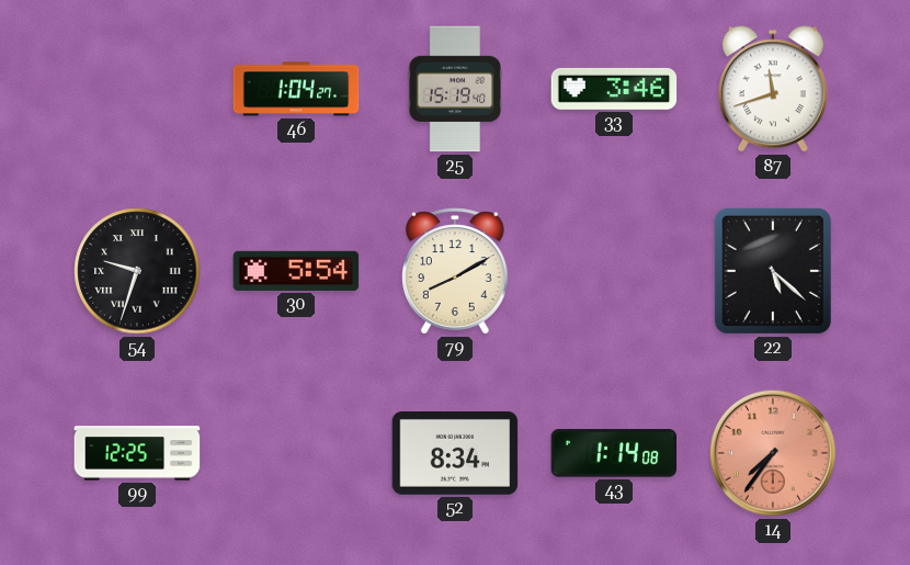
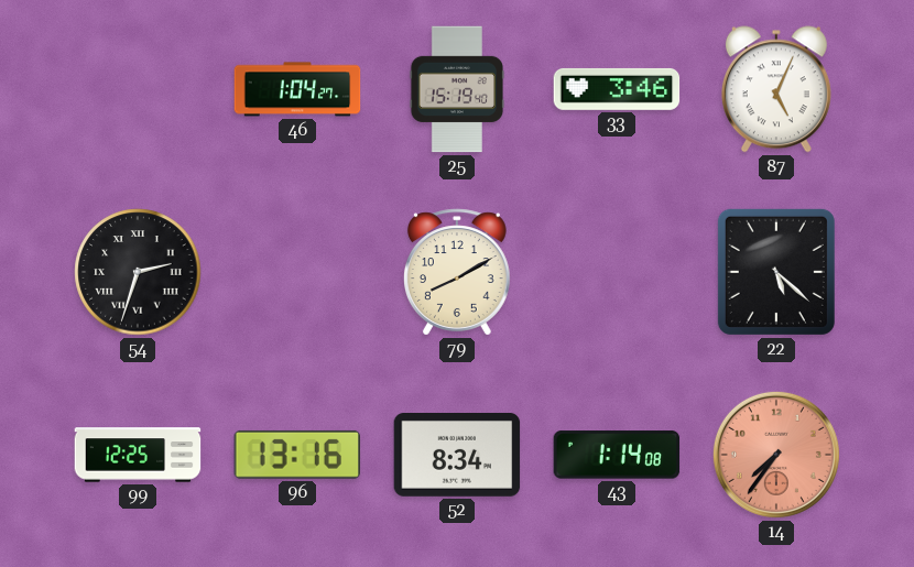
87: 11:42 -> 5:04 (776, 89)
54: 9:33 -> 2:33 (138, 272)
30: 5:54 -> none (296, 271)
96: none -> 13:16 (296, 455)
